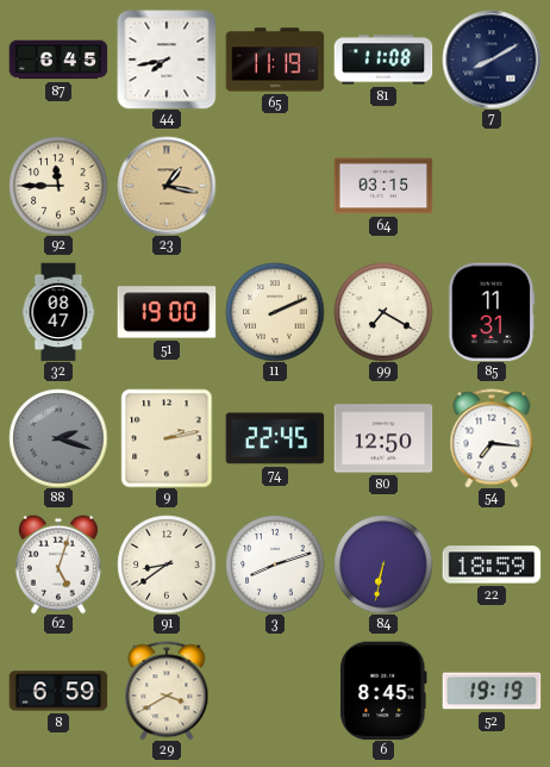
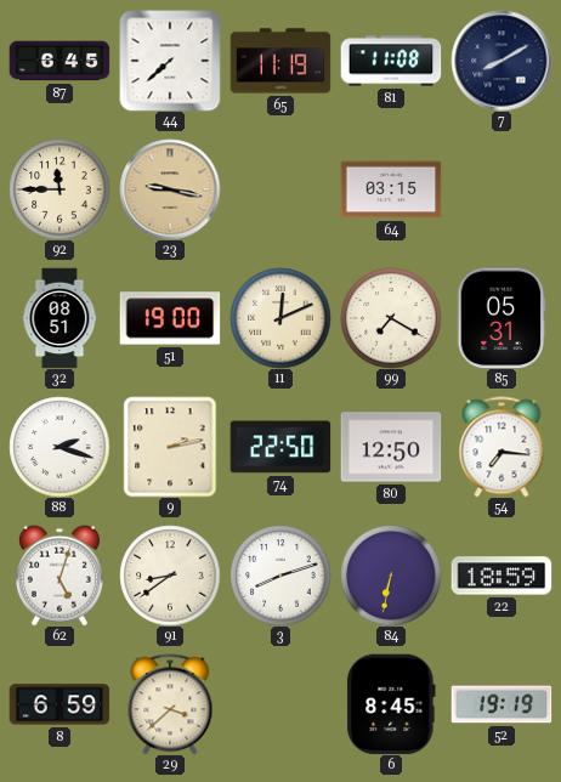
44: 7:43 -> 7:38 (170, 61)
23: 1:17 -> 9:17 (170, 189)
32: 08:47 -> 08:51 (59, 318)
11: 2:11 -> 12:11 (280, 318)
85: 11:31 -> 05:31 (501, 318)
88 dial: grey -> white (59, 447)
74: 22:45 -> 22:50 (280, 447)
29: 3:40 -> 3:38 (170, 704)
